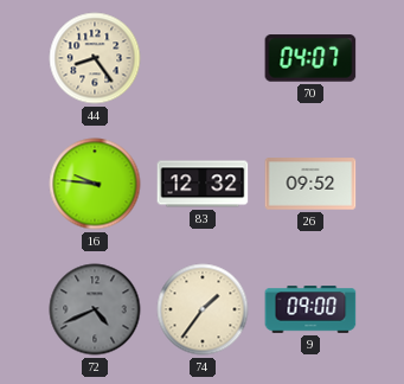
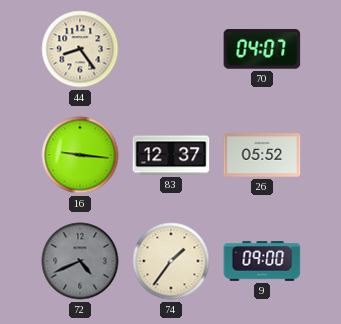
16: 9:46 -> 9:16 (80, 155)
83: 12:32 -> 12:37 (171, 155)
26: 09:52 -> 05:52 (262, 155)
